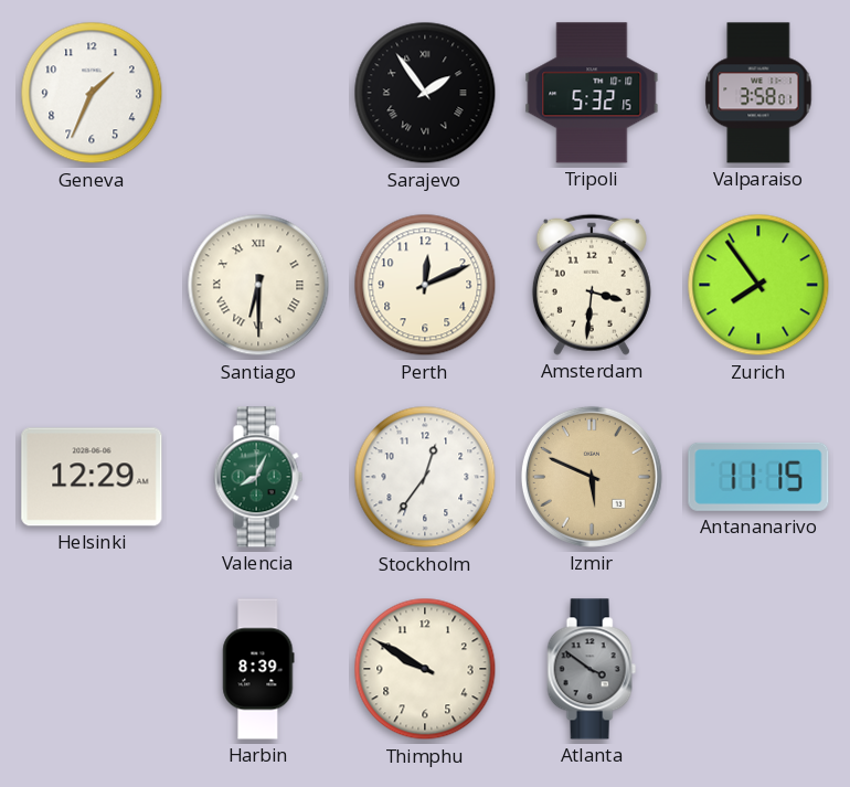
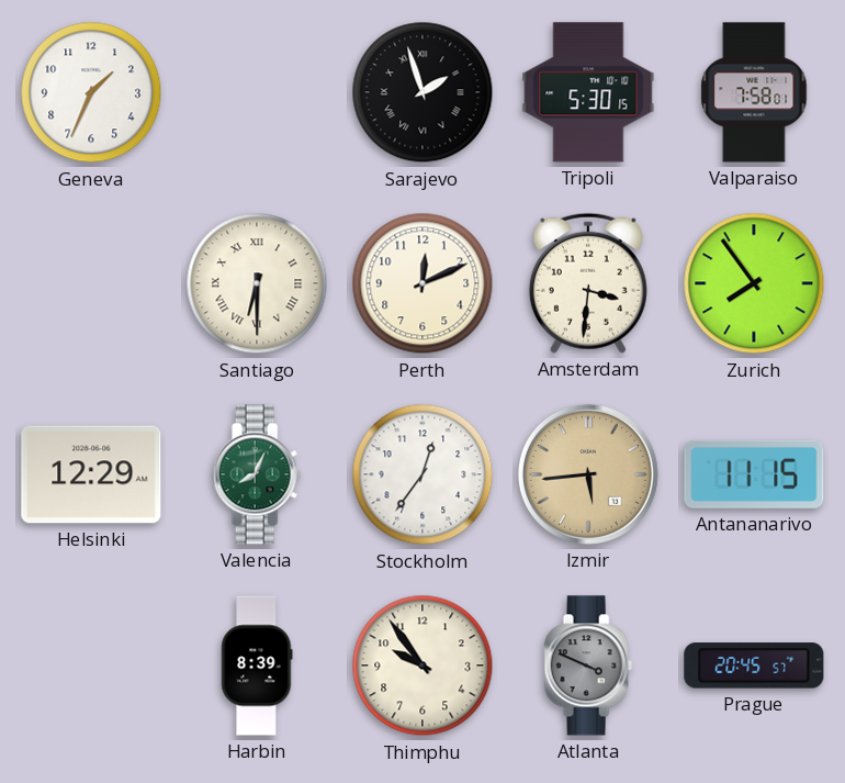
Sarajevo: 1:54 -> 1:57 (422, 92)
Tripoli: 5:32 -> 5:30 (588, 92)
Valparaiso: 3:58 -> 7:58 (754, 92)
Izmir: 5:49 -> 5:44 (588, 474)
Thimphu: 9:50 -> 9:54 (422, 665)
Atlanta: 3:51 -> 3:49 (588, 665)
Prague: none -> 20:45 (754, 665)
